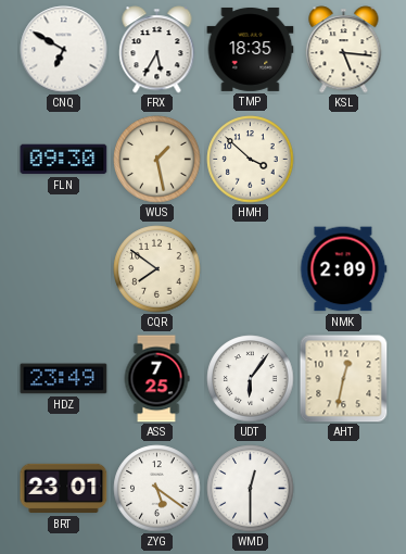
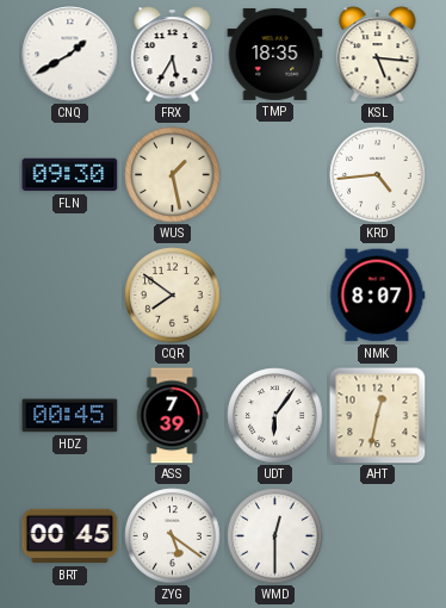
CNQ: 6:50 -> 1:40 (70, 55)
HMH: 3:52 -> none (251, 160)
KRD: none -> 4:44 (378, 175)
NMK: 2:09 -> 8:07 (377, 296)
HDZ: 23:49 -> 00:45 (70, 416)
ASS: 7:25 -> 7:39 (172, 416)
BRT: 23:01 -> 00:45 (70, 536)
